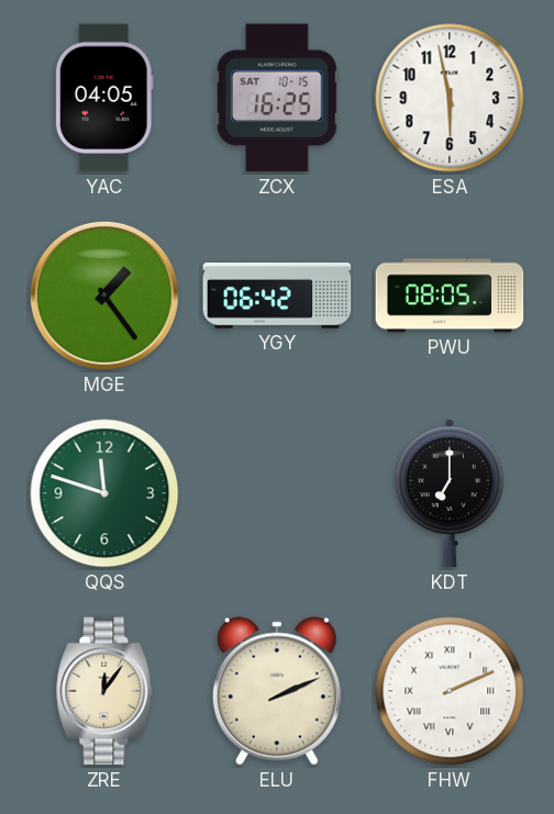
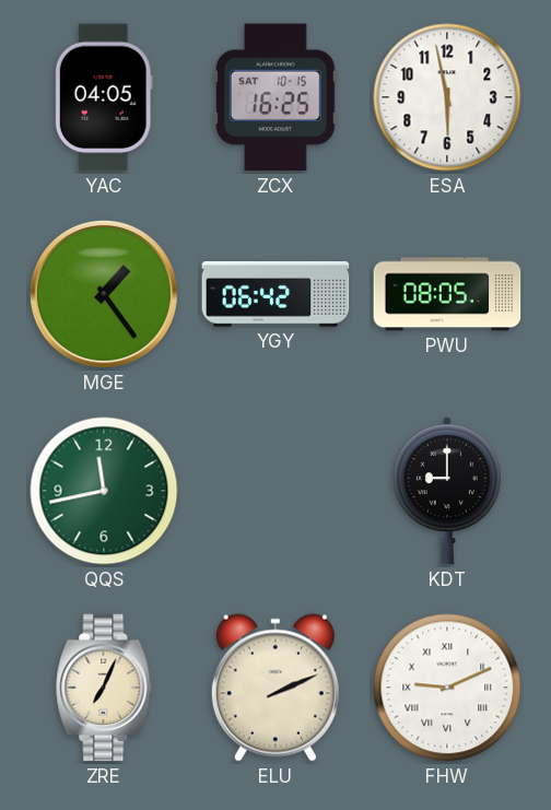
QQS: 11:48 -> 11:43 (104, 491)
KDT: 7:00 -> 9:00 (447, 491)
ZRE: 12:06 -> 7:04 (104, 688)
FHW: 2:11 -> 9:11 (447, 688)
